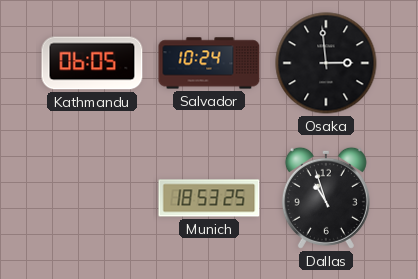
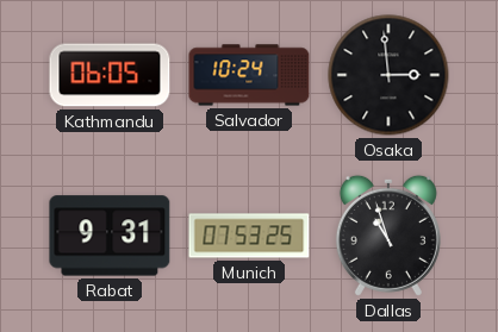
Rabat: none -> 9:31 (110, 236)
Munich: 18:53 -> 07:53 (249, 236)
